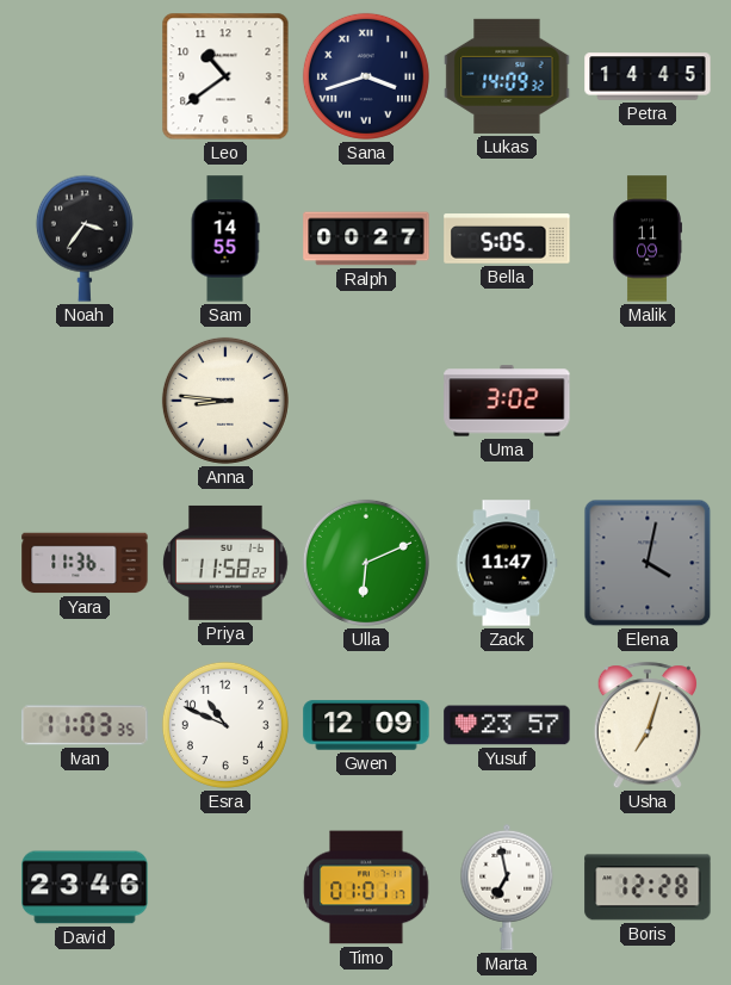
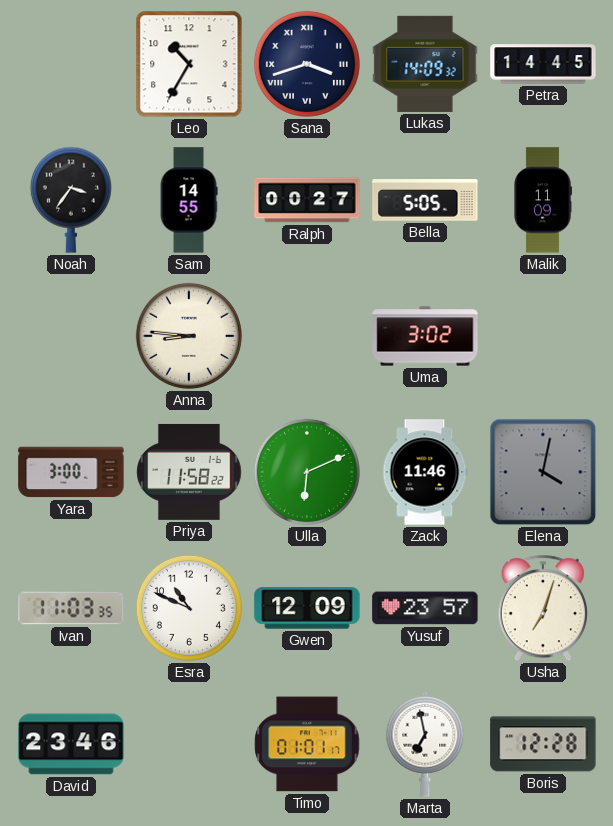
Leo: 10:39 -> 10:35 (189, 64)
Yara: 11:36 -> 3:00 (71, 472)
Zack: 11:47 -> 11:46 (425, 472)
